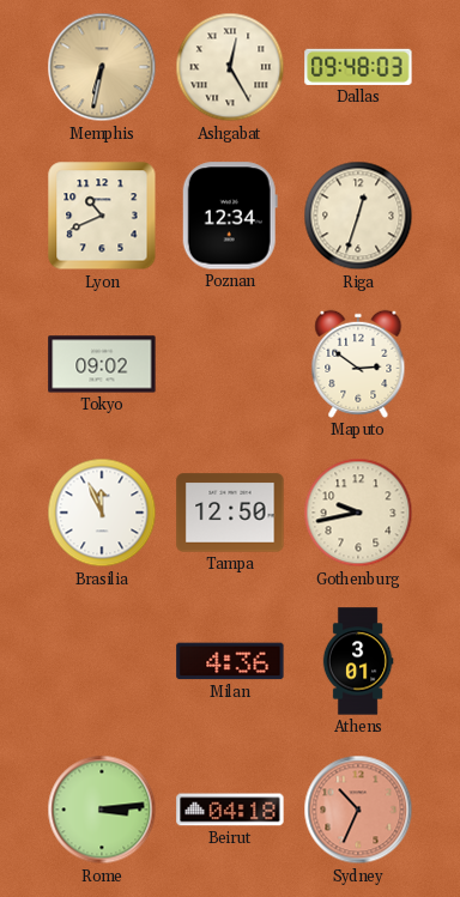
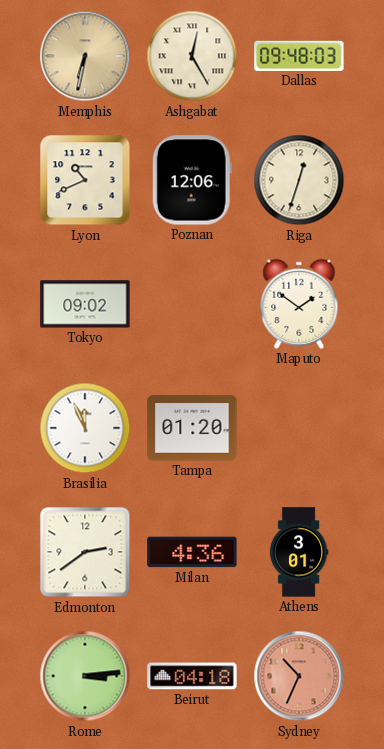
Poznan: 12:34 -> 12:06 (192, 180)
Maputo: 2:51 -> 1:51 (299, 304)
Tampa: 12:50 -> 01:20 (192, 428)
Gothenburg: 9:43 -> none (358, 513)
Edmonton: none -> 2:39 (85, 552)
